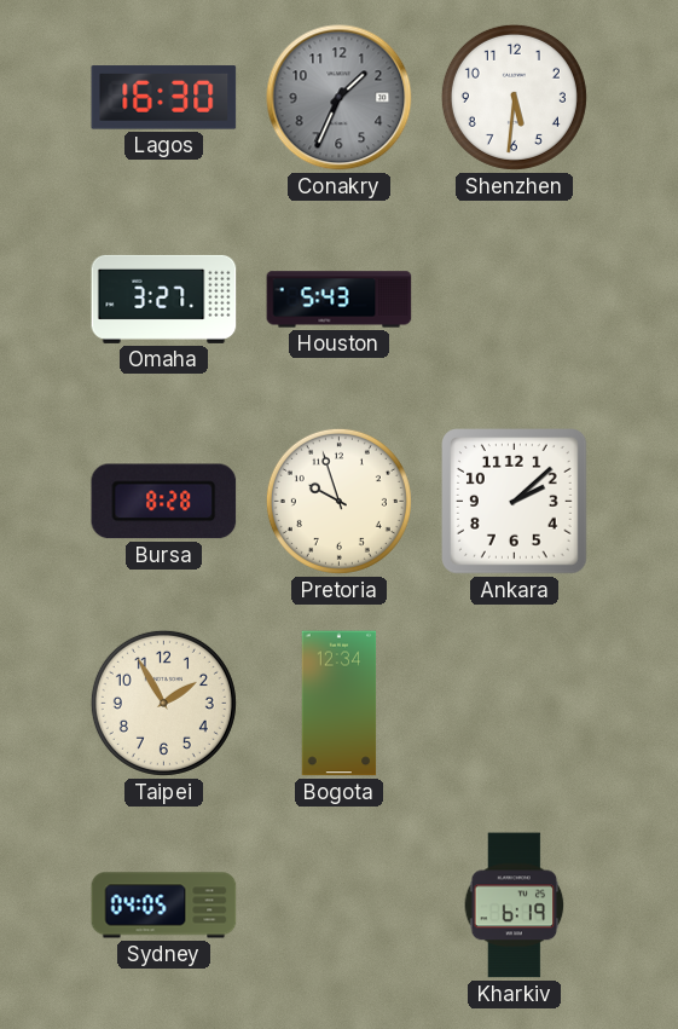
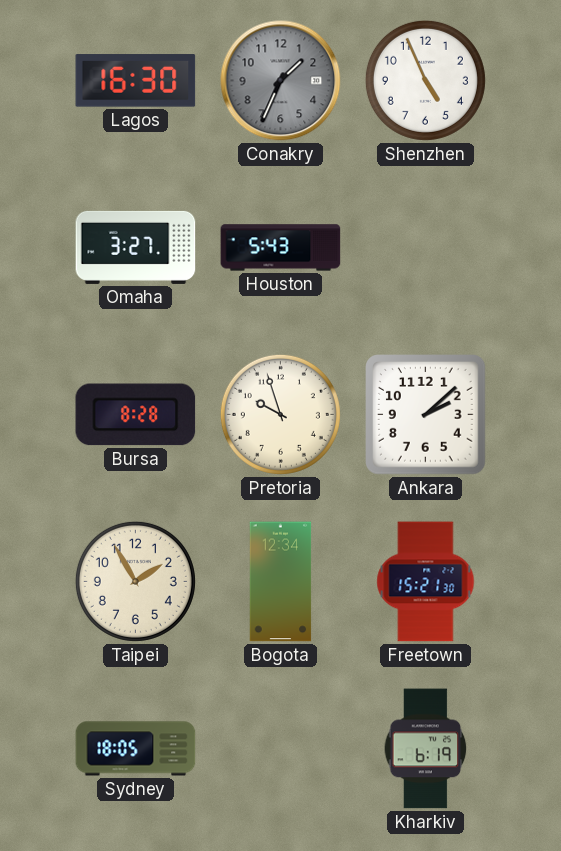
Shenzhen: 5:31 -> 4:56 (425, 80)
Freetown: none -> 15:21 (426, 582)
Sydney: 04:05 -> 18:05 (136, 749)
